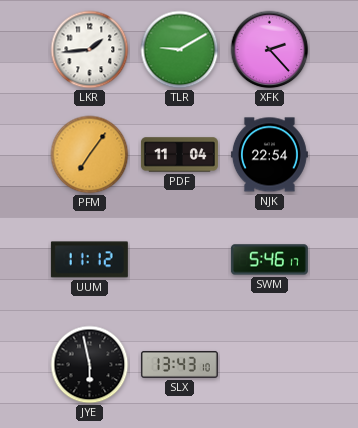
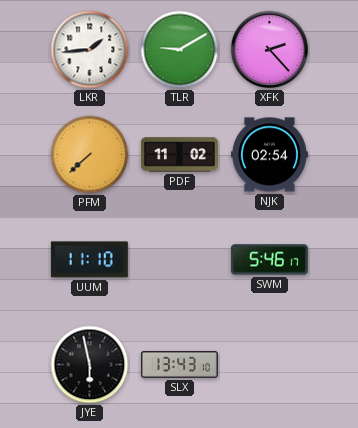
PFM: 7:06 -> 7:38 (90, 155)
PDF: 11:04 -> 11:02 (179, 155)
NJK: 22:54 -> 02:54 (269, 155)
UUM: 11:12 -> 11:10 (89, 260)
